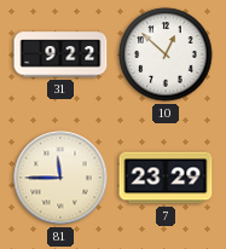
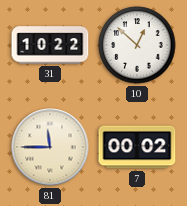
31: 9:22 -> 10:22 (50, 45)
7: 23:29 -> 00:02 (137, 147)
